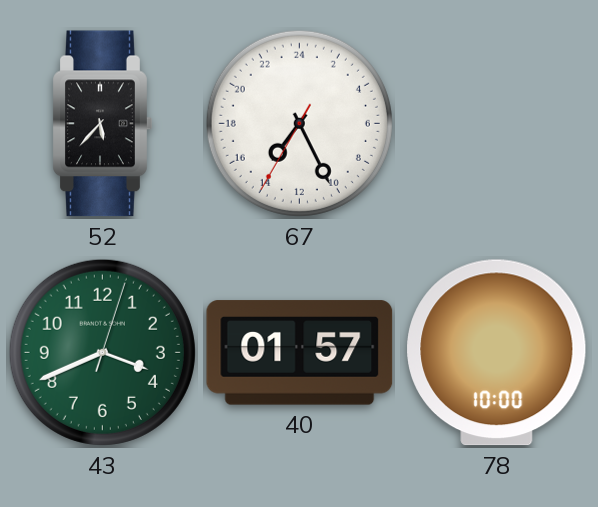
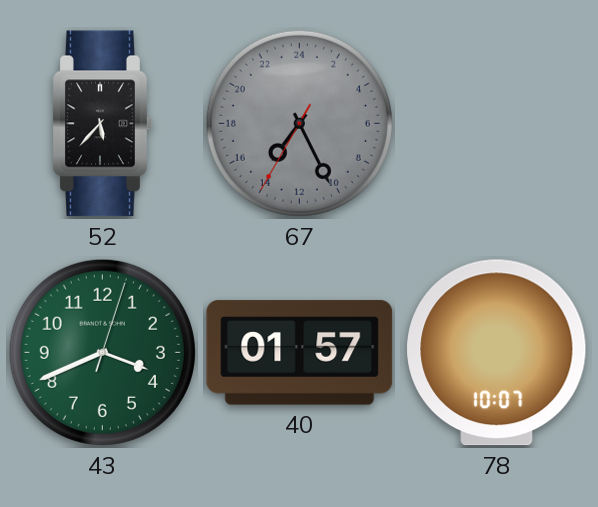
67 dial: white -> grey (299, 123)
78: 10:00 -> 10:07 (497, 353)
